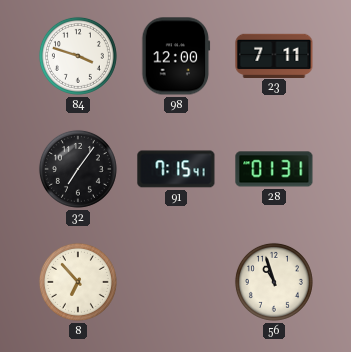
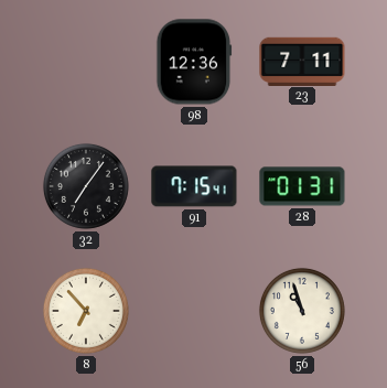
84: 3:48 -> none (78, 56)
98: 12:00 -> 12:36 (194, 62)
